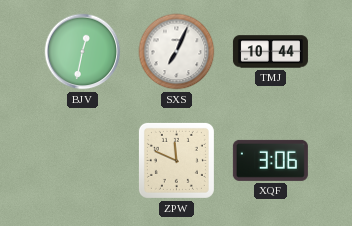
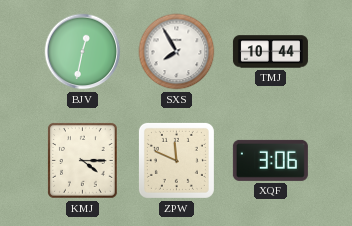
SXS: 7:04 -> 7:55 (177, 52)
KMJ: none -> 4:15 (83, 161)
